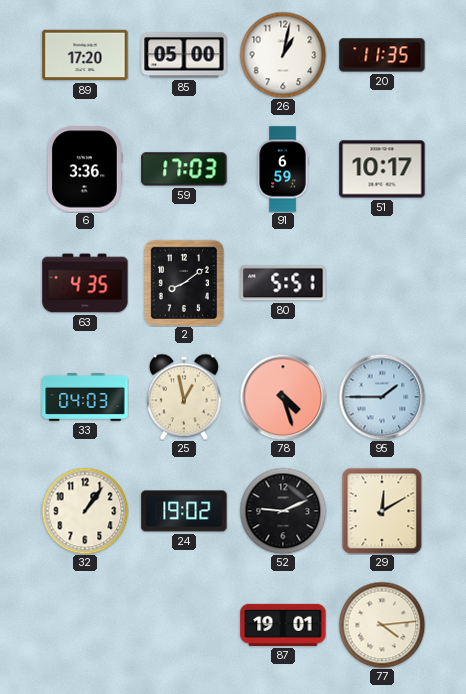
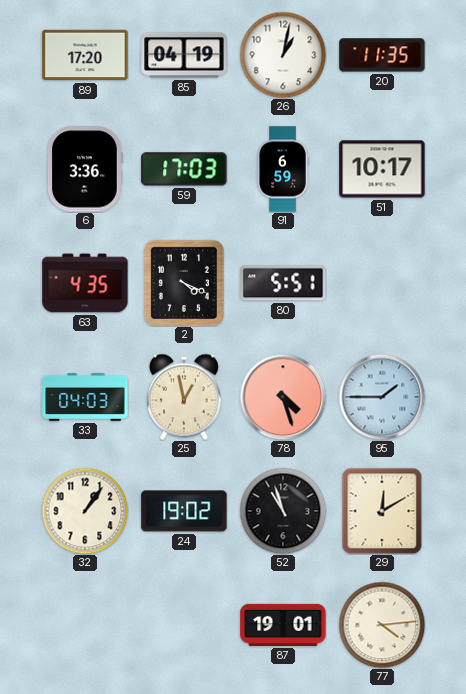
85: 05:00 -> 04:19 (184, 55)
2: 8:09 -> 4:19 (184, 283)
52: 9:11 -> 10:57 (283, 511)
